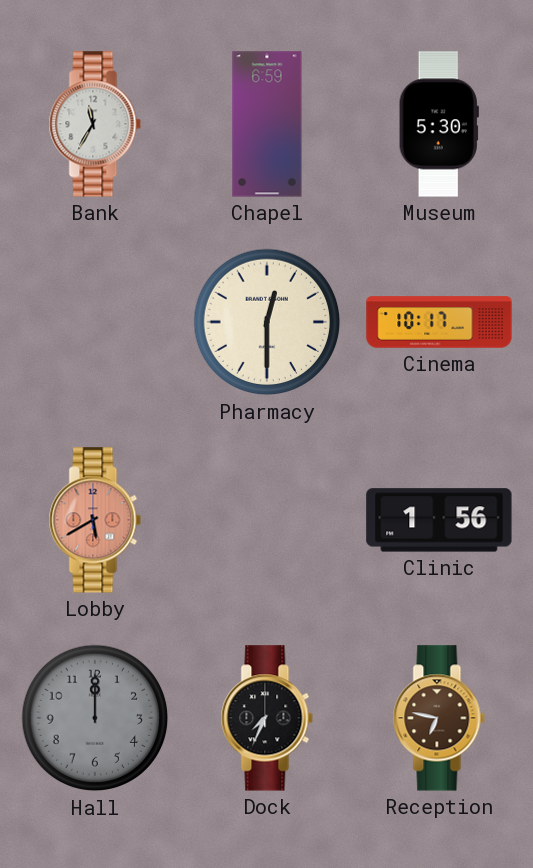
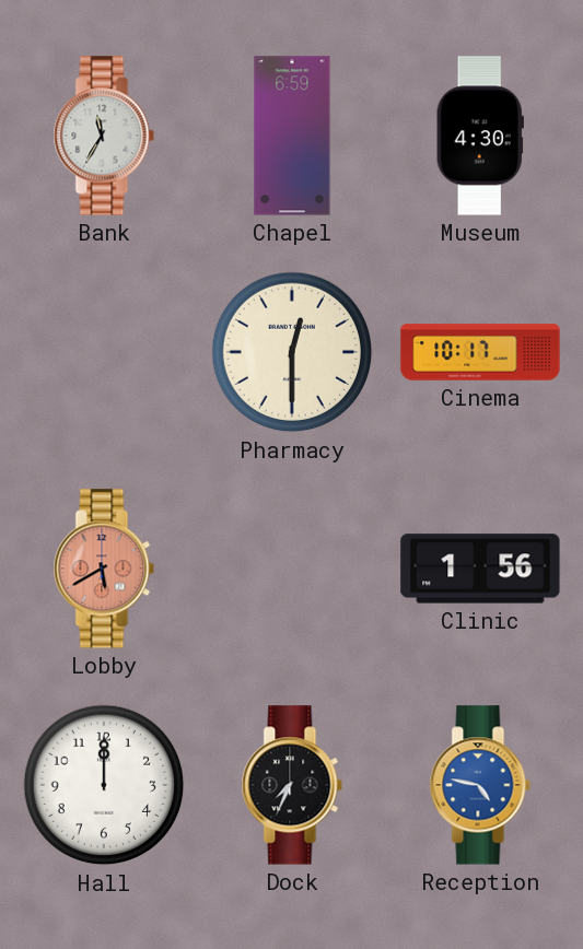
Museum: 5:30 -> 4:30 (480, 136)
Hall dial: grey -> white (104, 785)
Reception: 6:47 -> 4:47 (480, 785)
Reception dial: brown -> blue (480, 785)
